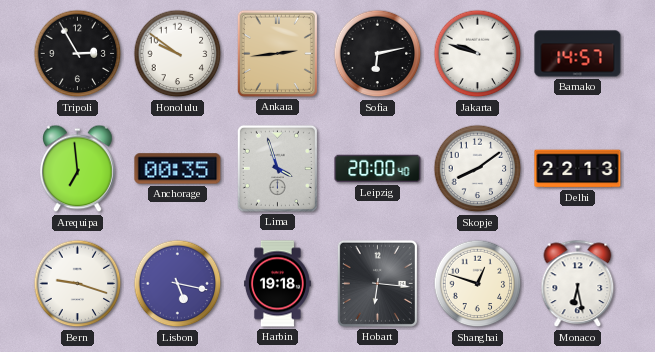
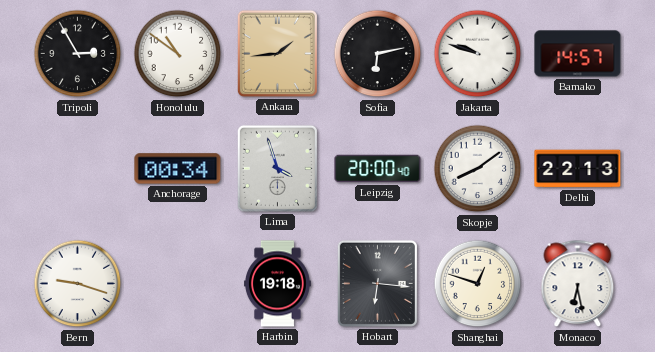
Honolulu: 9:51 -> 10:51 (178, 54)
Ankara: 2:44 -> 1:44 (277, 53)
Arequipa: 6:59 -> none (78, 169)
Anchorage: 00:35 -> 00:34 (178, 169)
Lisbon: 5:17 -> none (178, 284)
